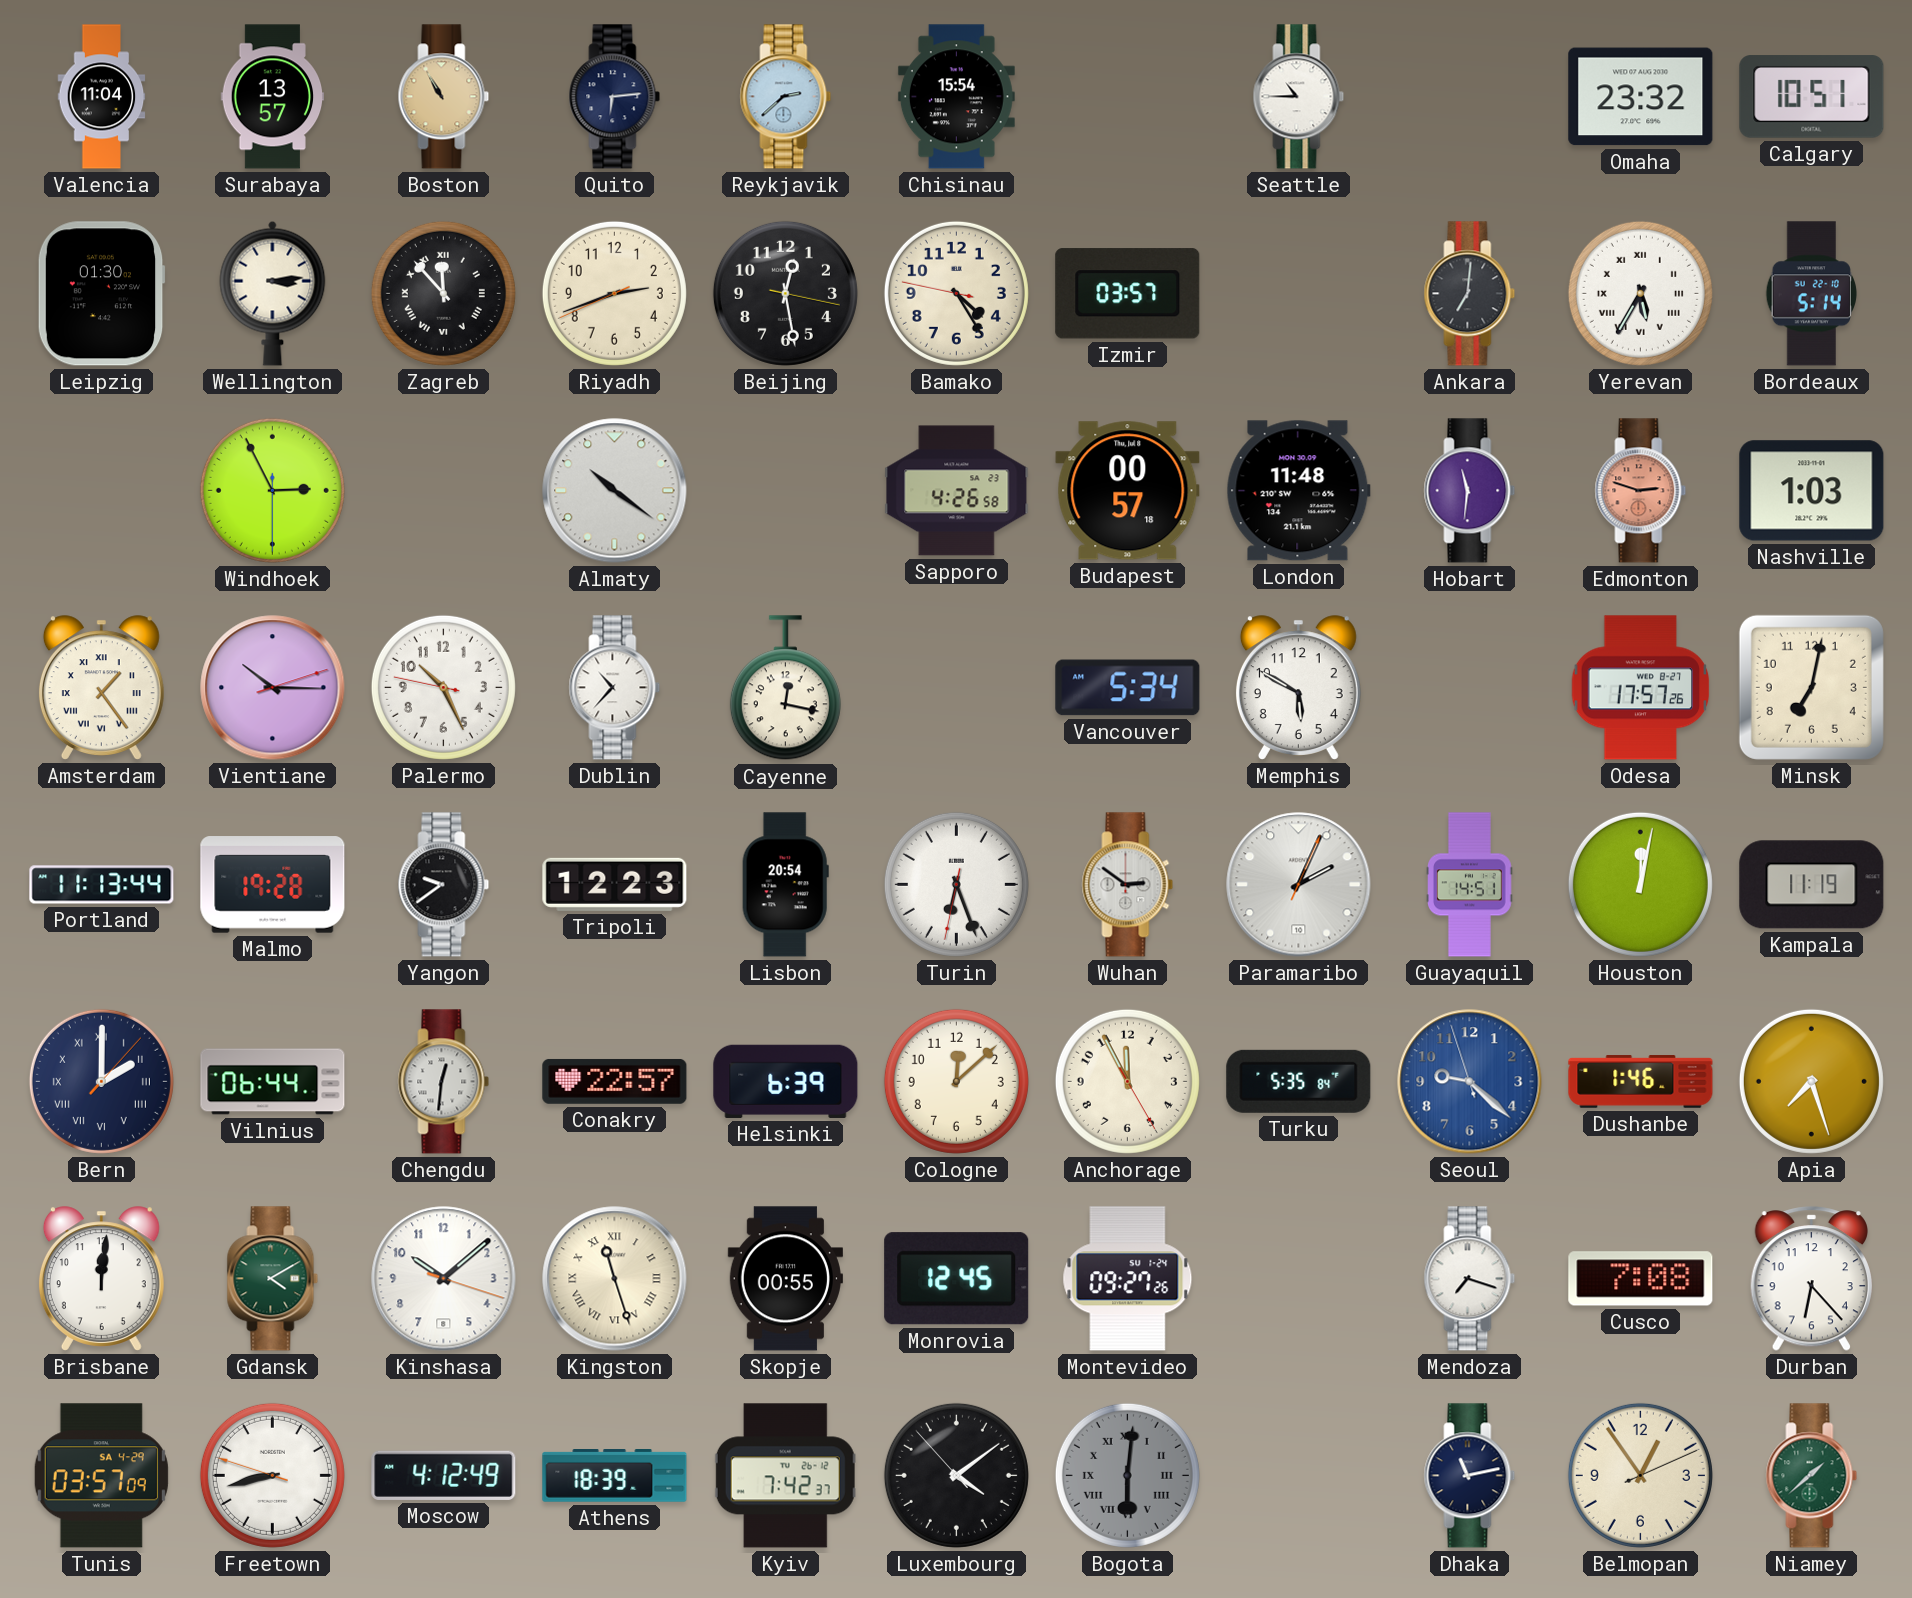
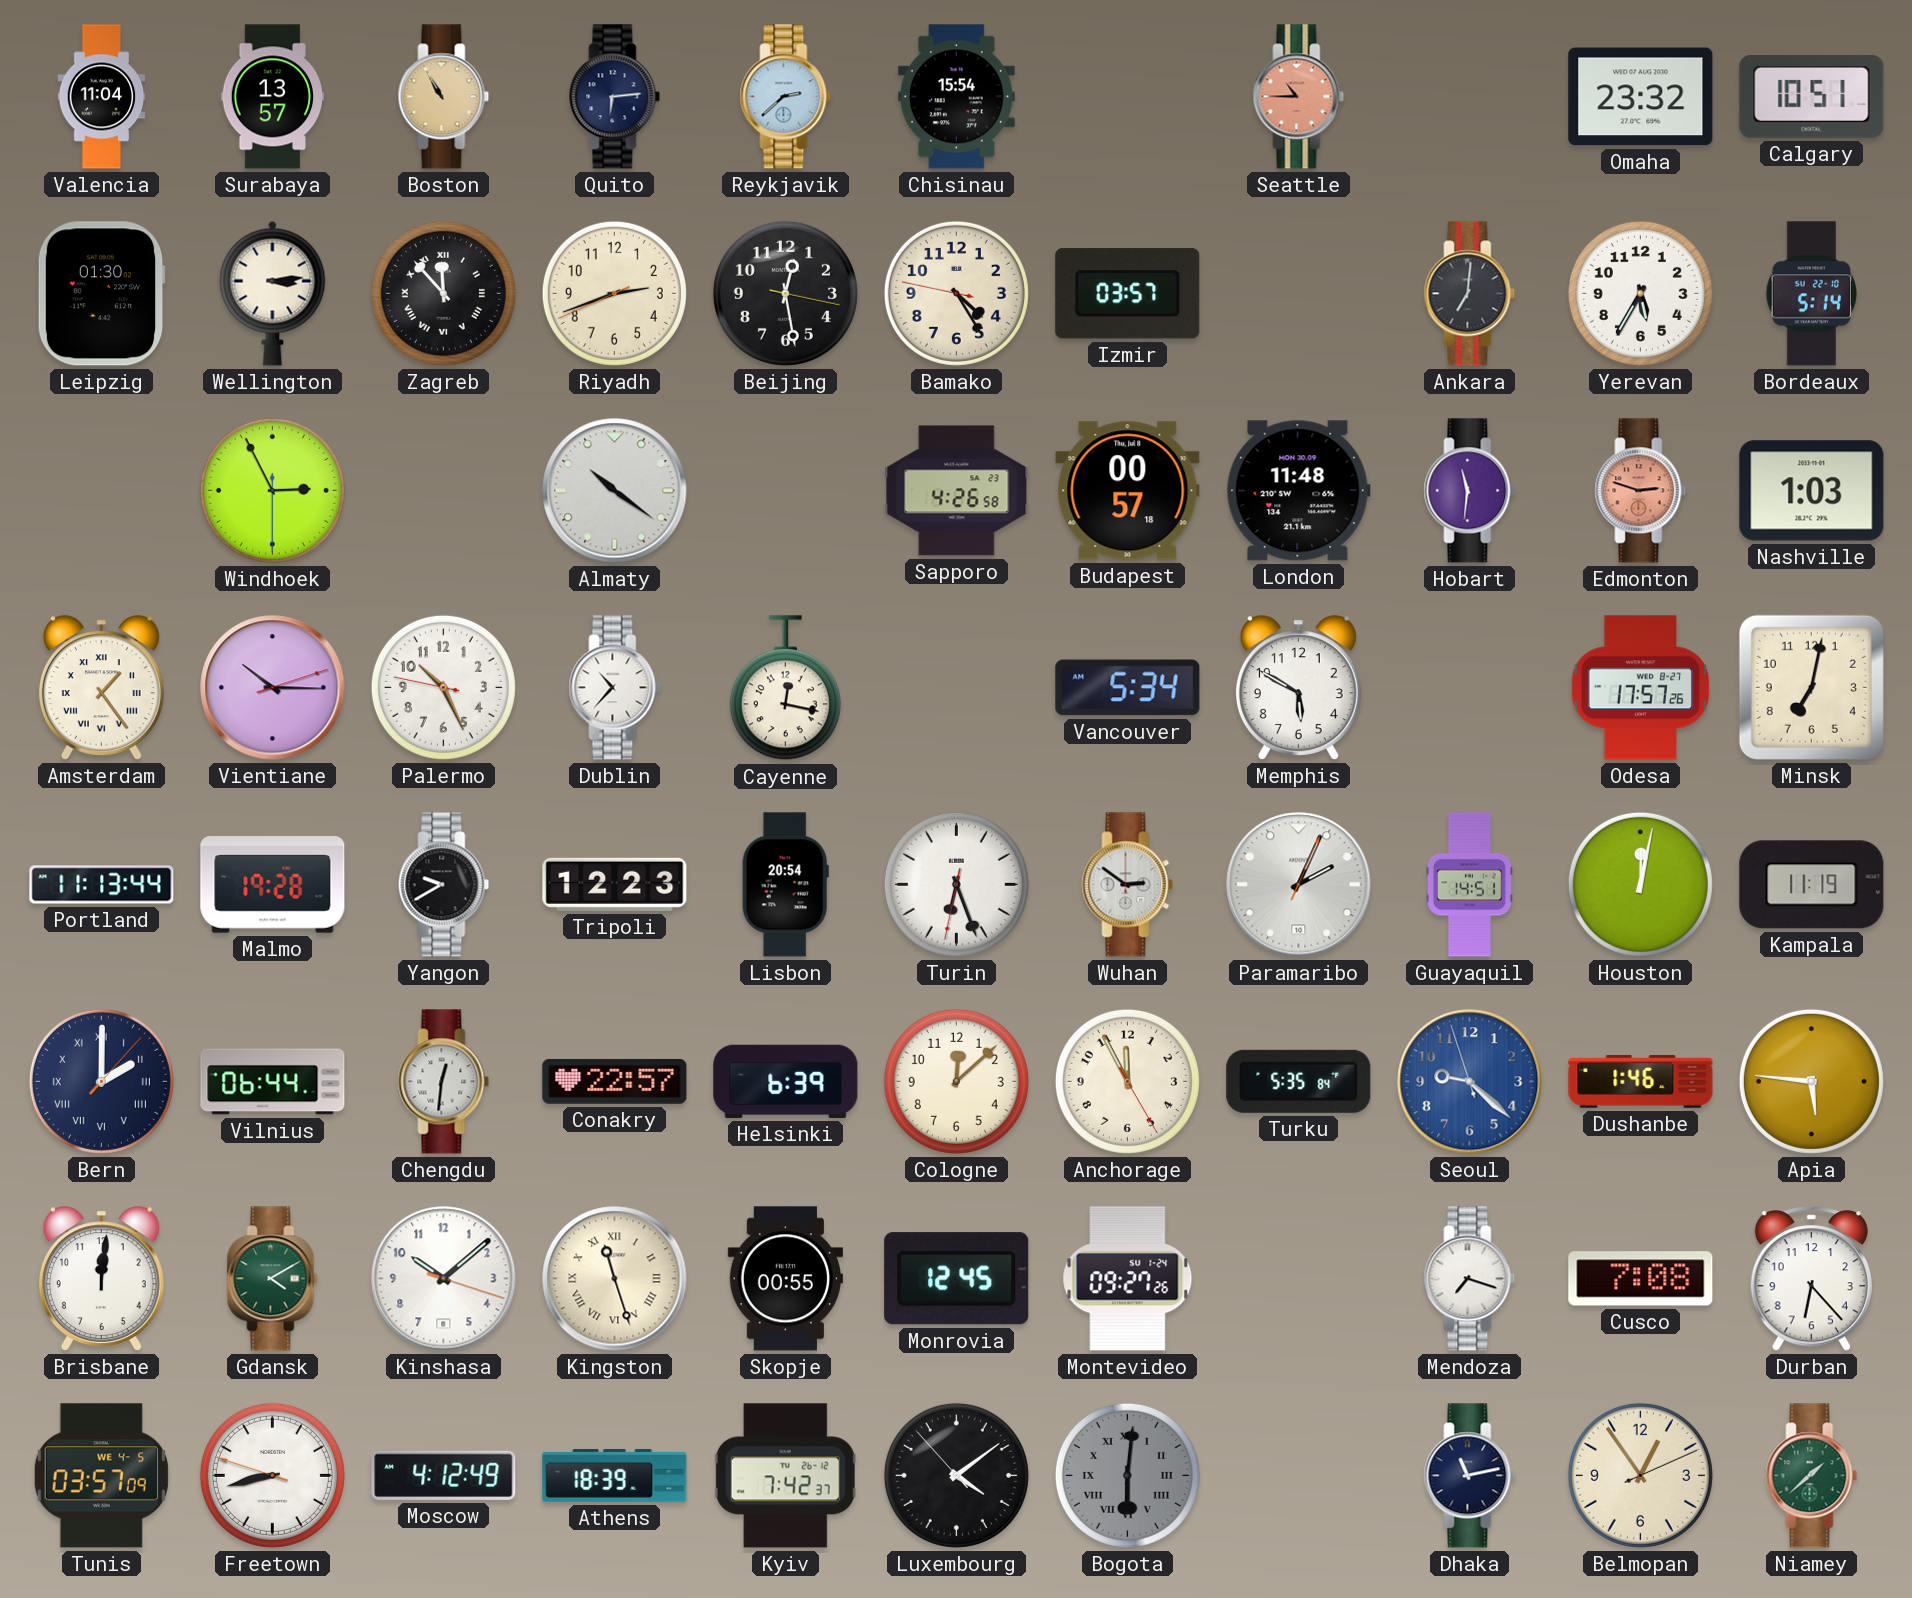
Seattle dial: white -> salmon (1299, 97)
Yerevan numerals: Roman -> Arabic (1640, 293)
Yangon: 9:39 -> 9:40 (444, 885)
Apia: 7:27 -> 5:46 (1811, 1081)
Tunis date: SA 4-29 -> WE 4-5 (101, 1476)
